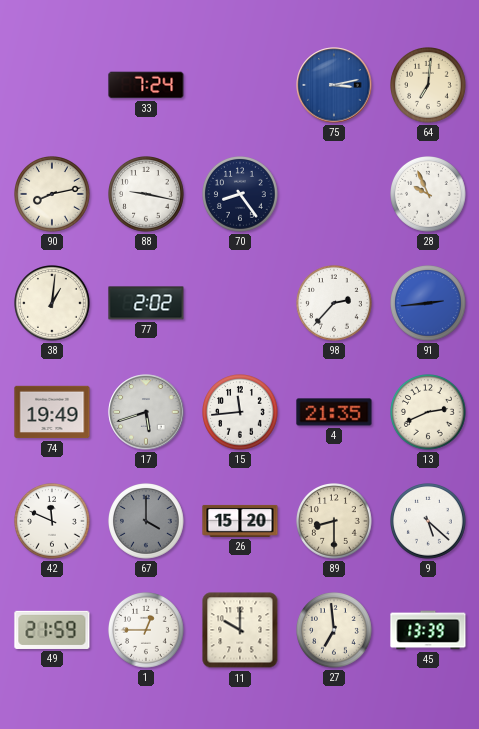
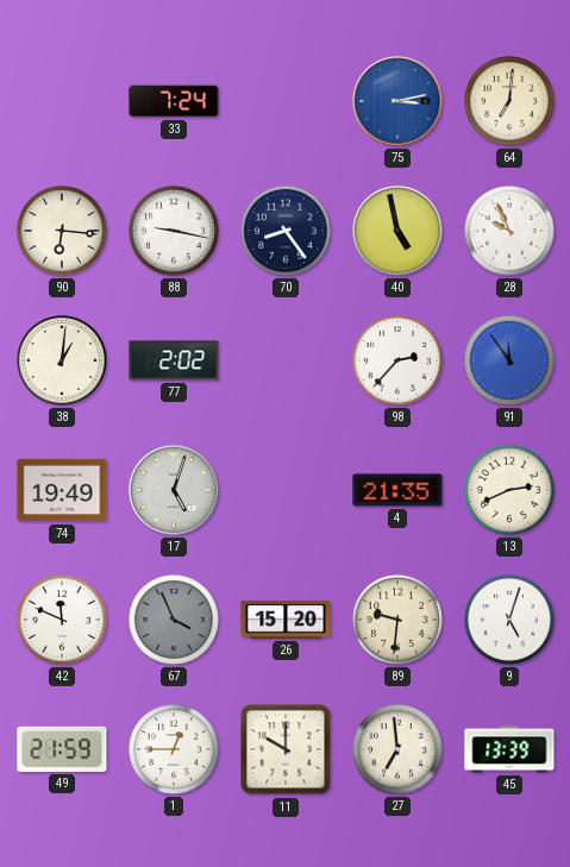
90: 8:13 -> 6:16 (63, 232)
40: none -> 4:58 (397, 231)
91: 2:44 -> 11:54 (511, 362)
17: 5:42 -> 5:03 (174, 490)
15: 11:44 -> none (241, 413)
67: 4:00 -> 3:56 (175, 621)
89: 8:30 -> 9:31 (399, 621)
9: 5:22 -> 5:03 (511, 621)
